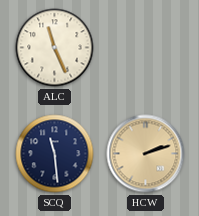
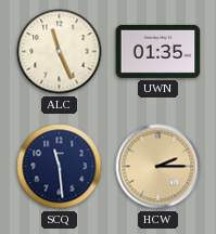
UWN: none -> 01:35 (158, 51)
HCW: 2:12 -> 2:15 (158, 167)
